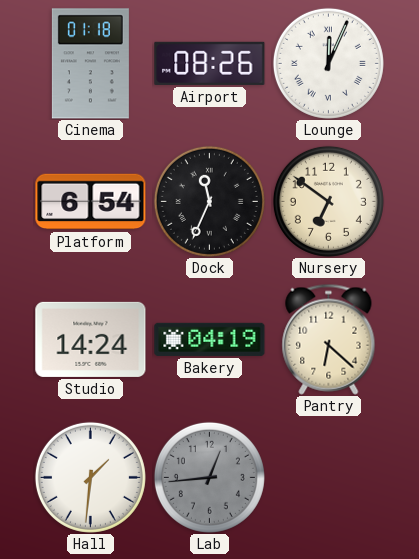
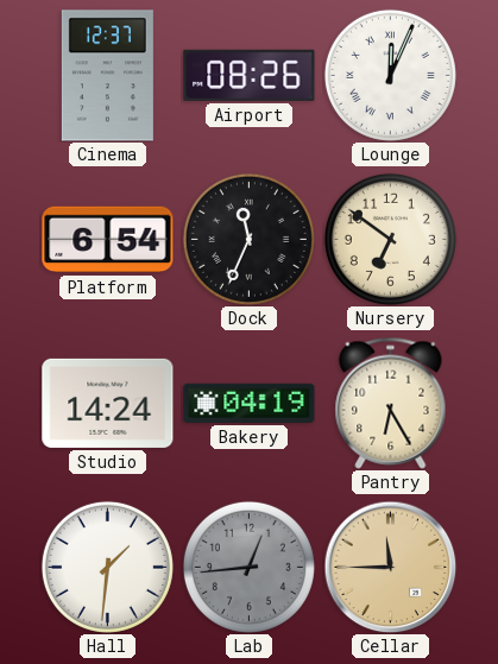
Cinema: 01:18 -> 12:37 (107, 76)
Pantry: 6:22 -> 6:25 (391, 403)
Cellar: none -> 11:45 (390, 567)
